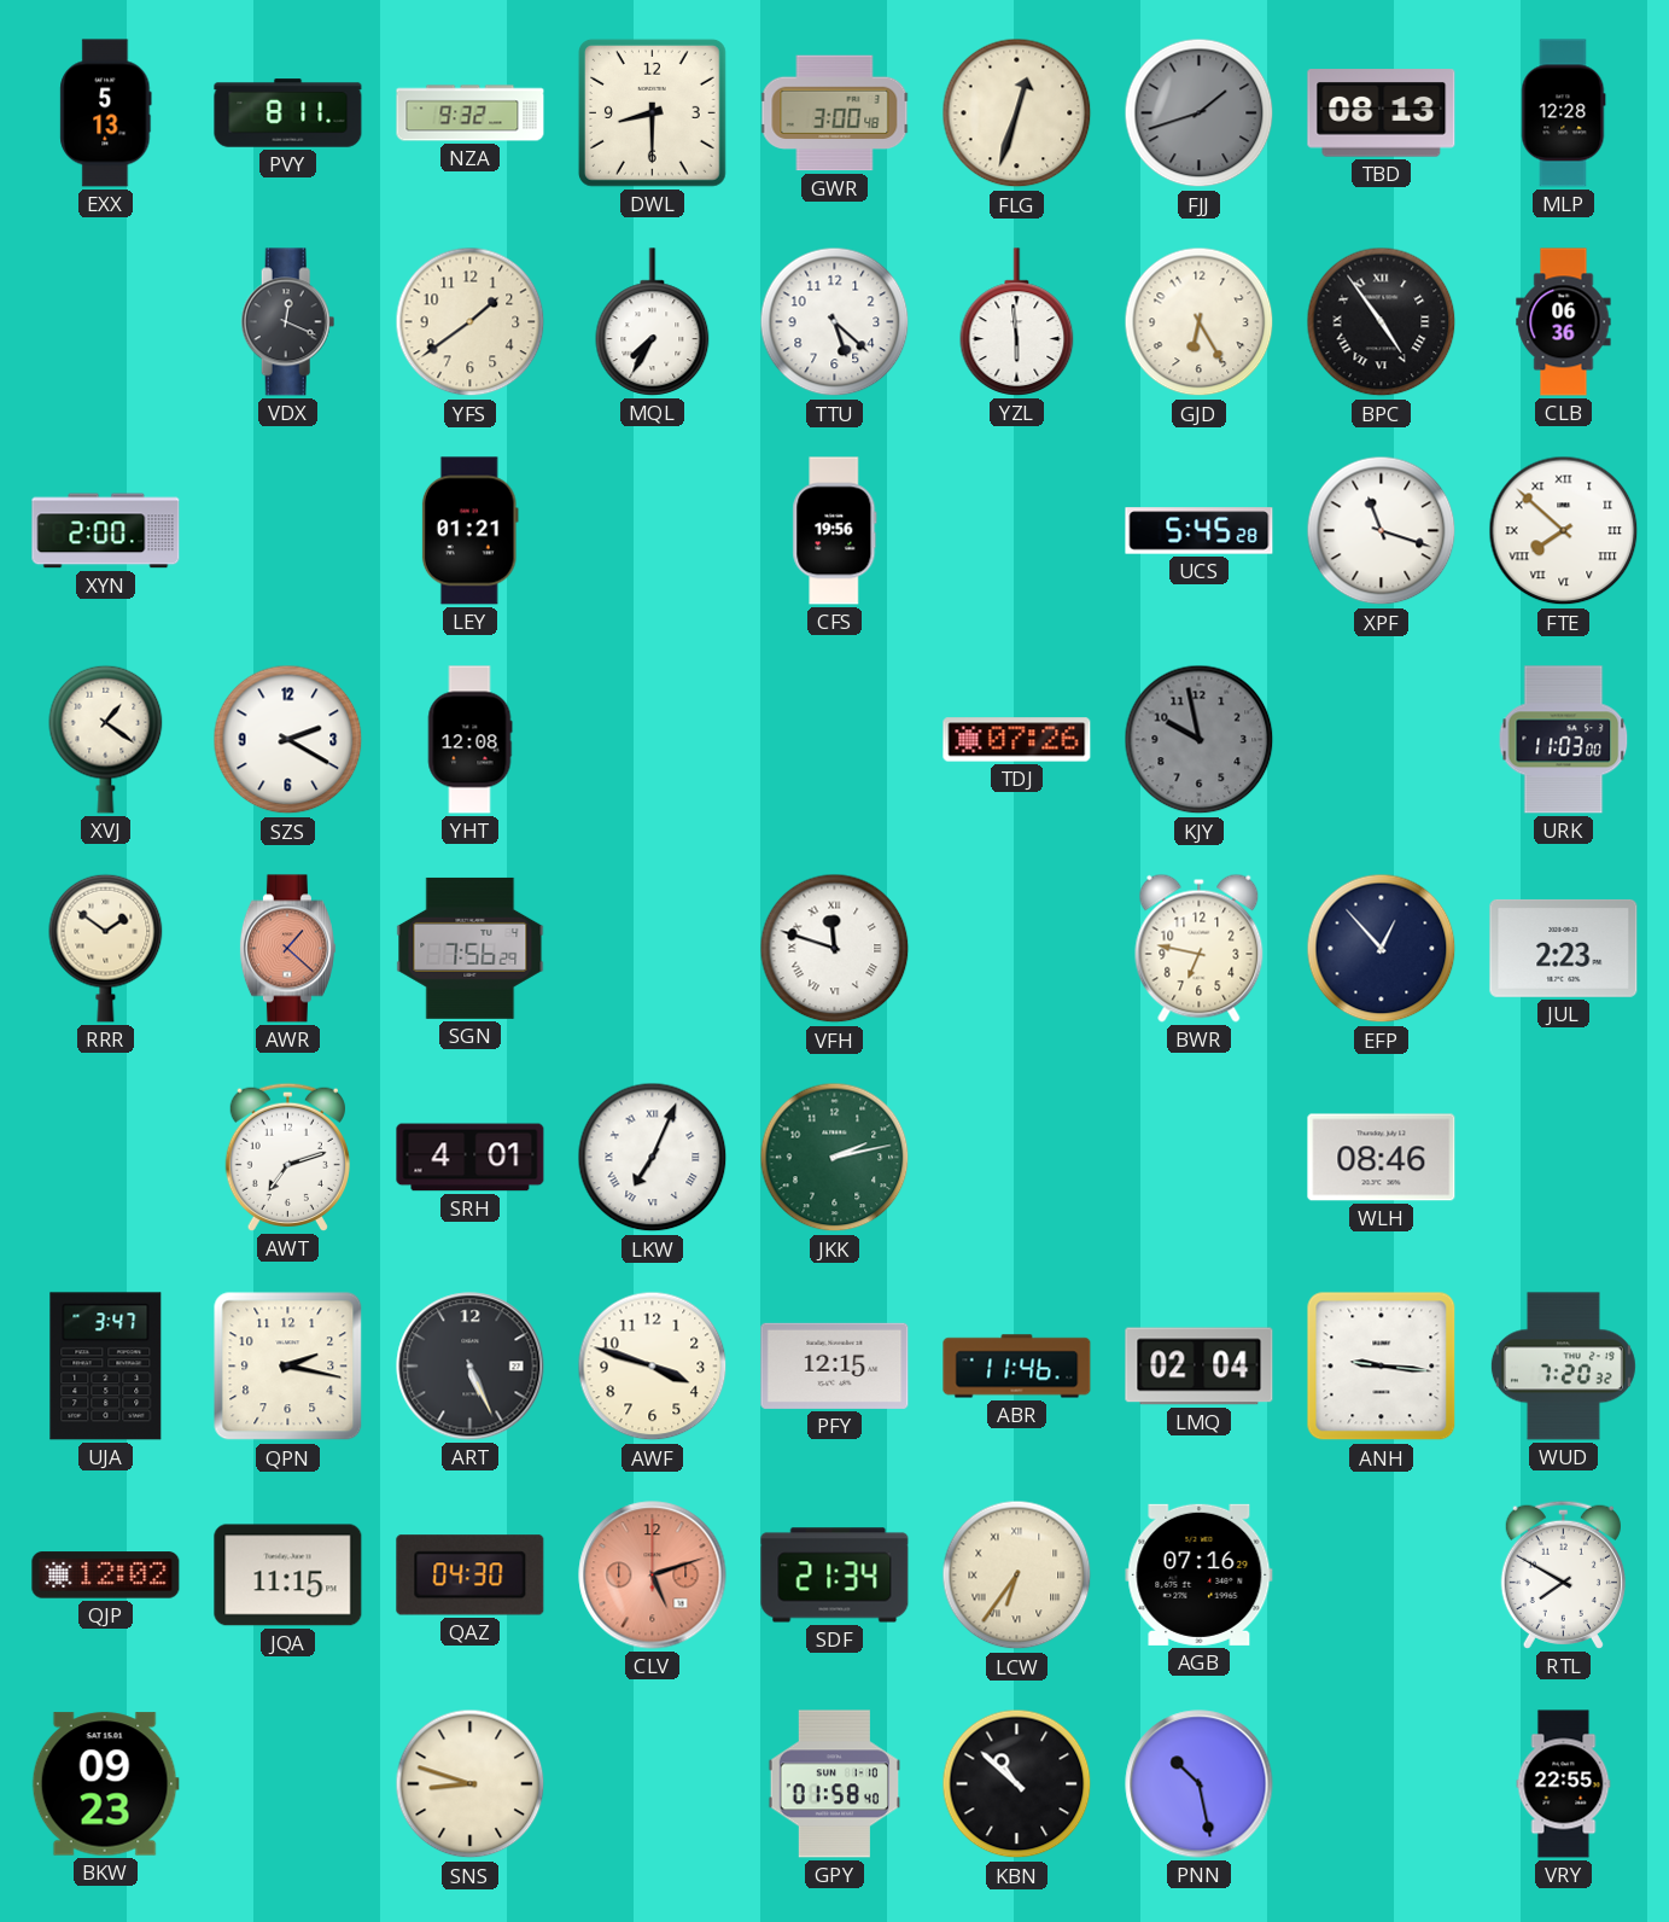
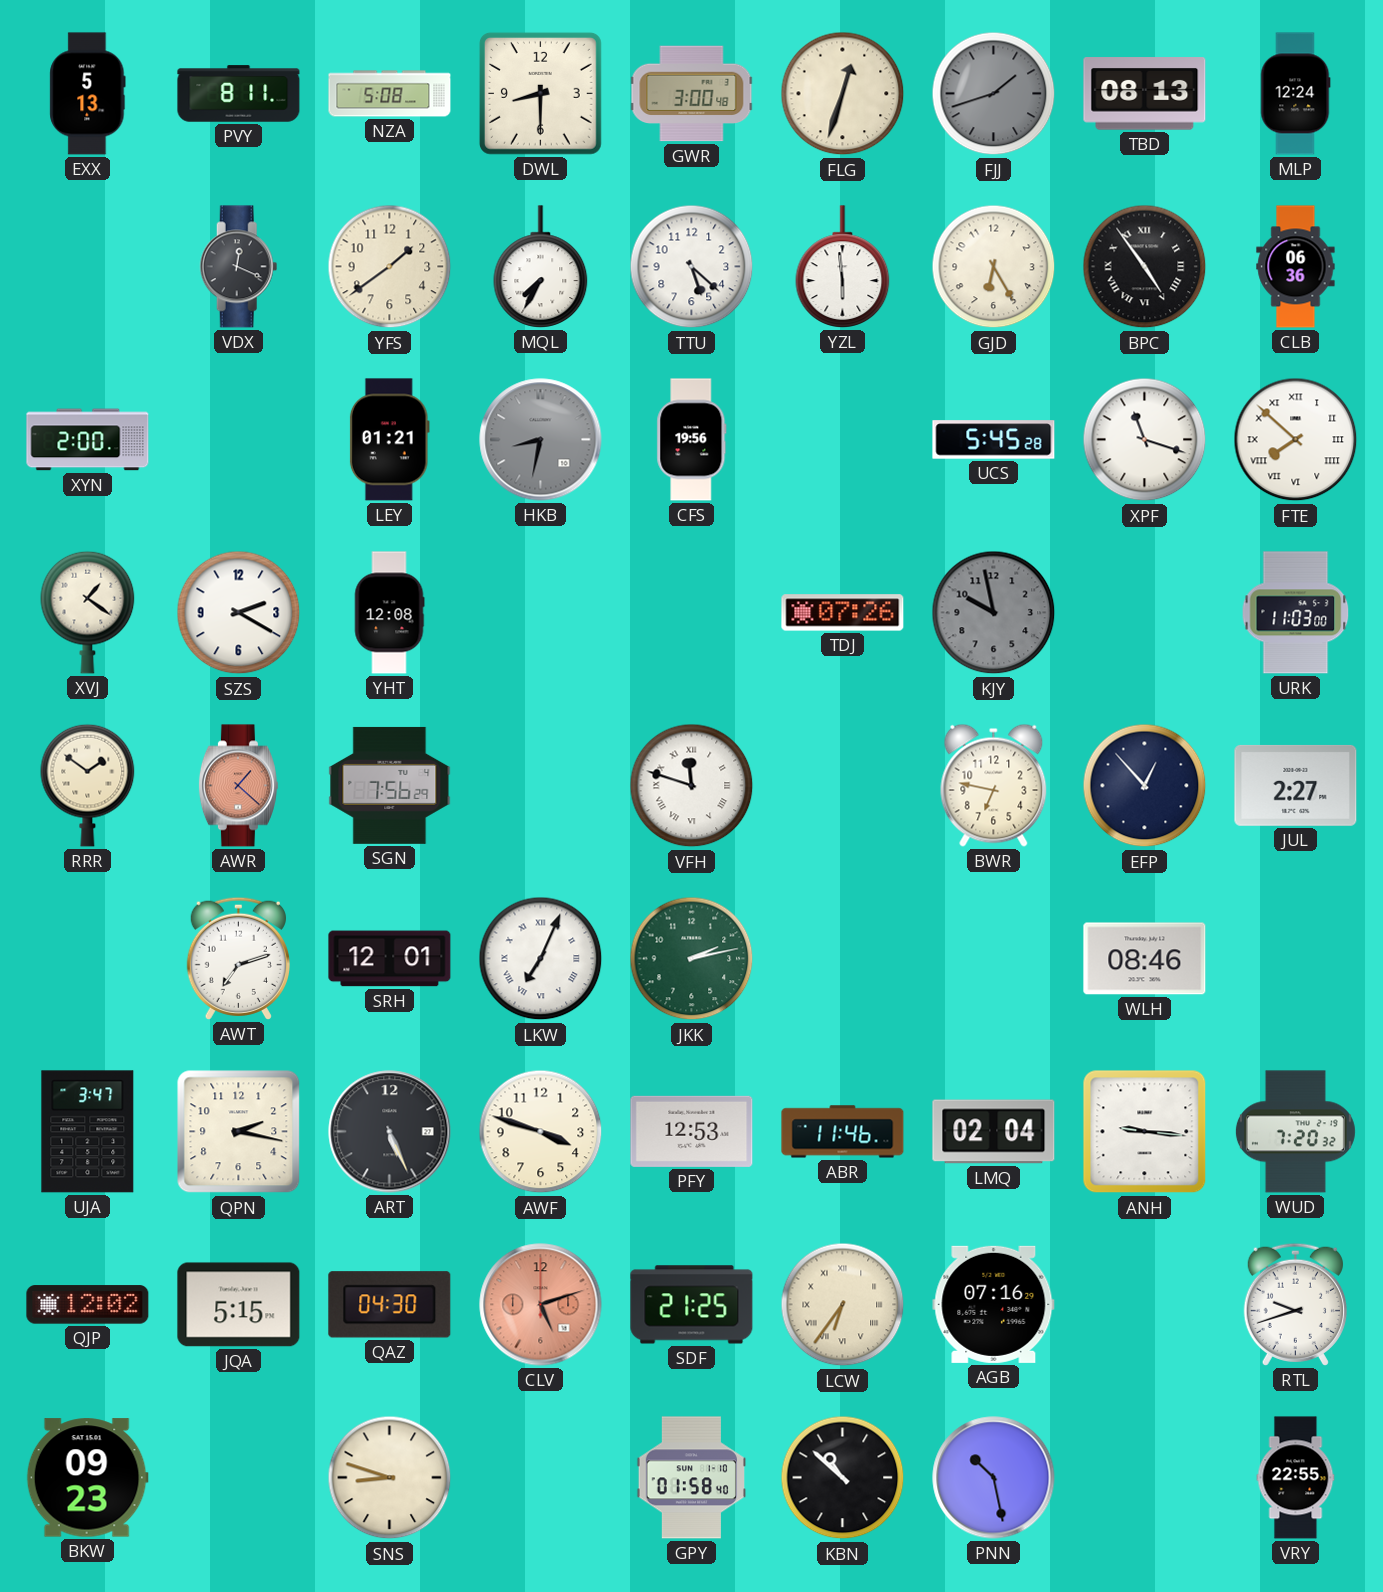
NZA: 9:32 -> 5:08 (390, 94)
MLP: 12:28 -> 12:24 (1296, 94)
HKB: none -> 8:32 (541, 440)
JUL: 2:23 -> 2:27 (1296, 785)
SRH: 4:01 -> 12:01 (390, 959)
PFY: 12:15 -> 12:53 (692, 1131)
JQA: 11:15 -> 5:15 (239, 1305)
SDF: 21:34 -> 21:25 (692, 1305)
RTL: 7:50 -> 9:42 (1295, 1304)
